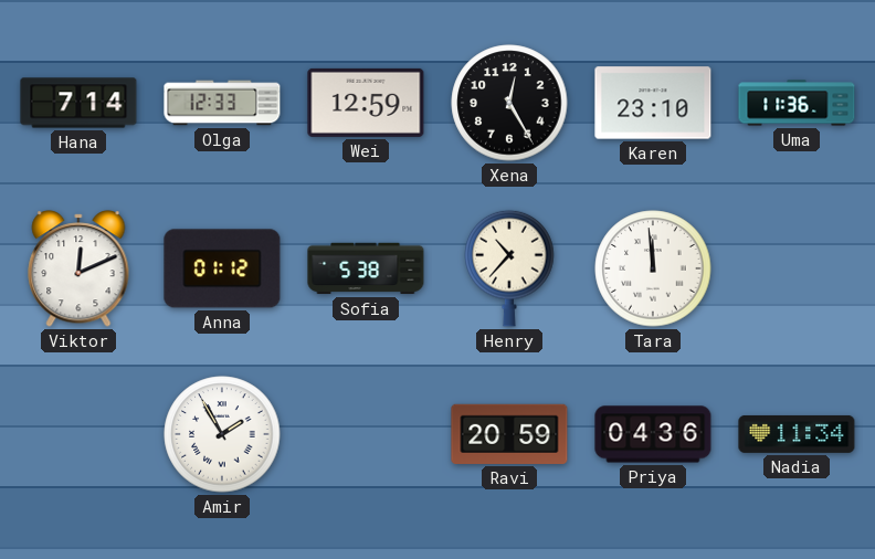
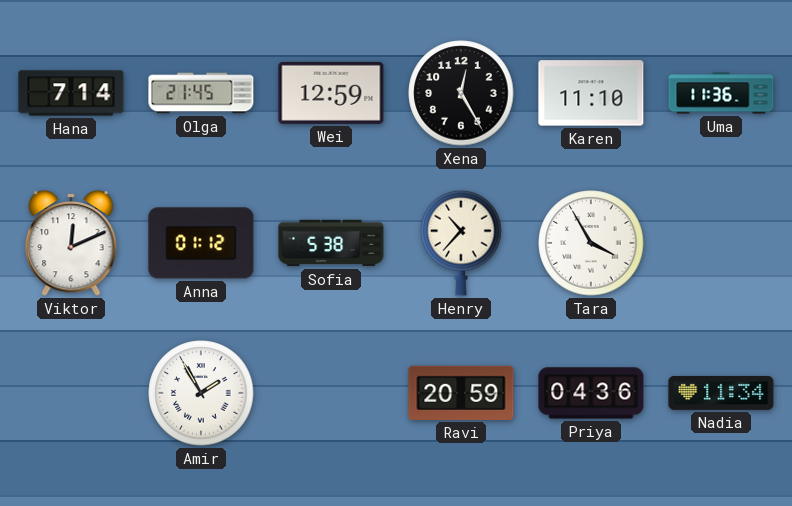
Olga: 12:33 -> 21:45 (201, 93)
Karen: 23:10 -> 11:10 (591, 93)
Tara: 11:59 -> 3:55 (591, 243)
